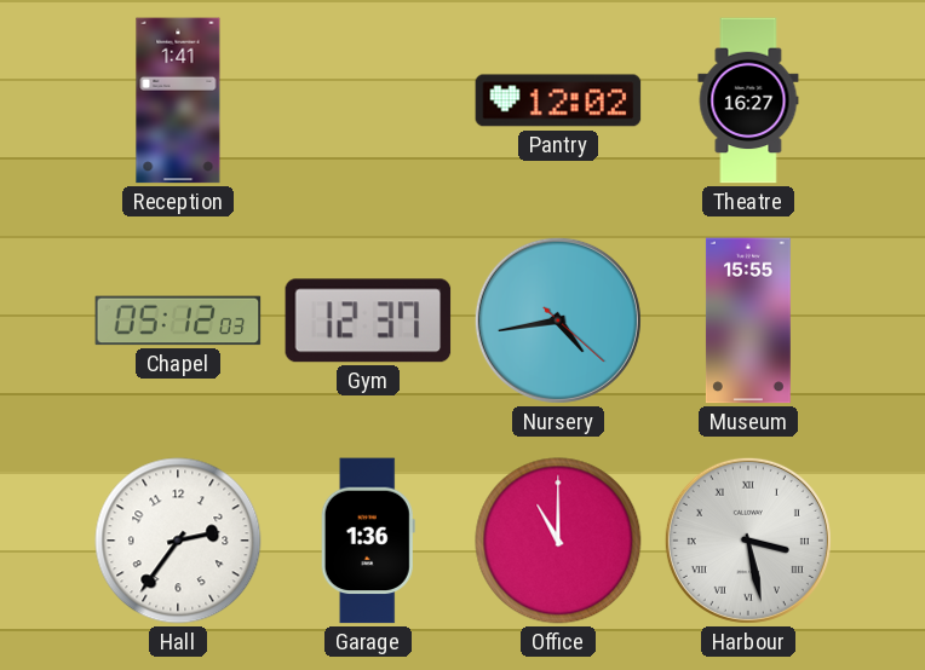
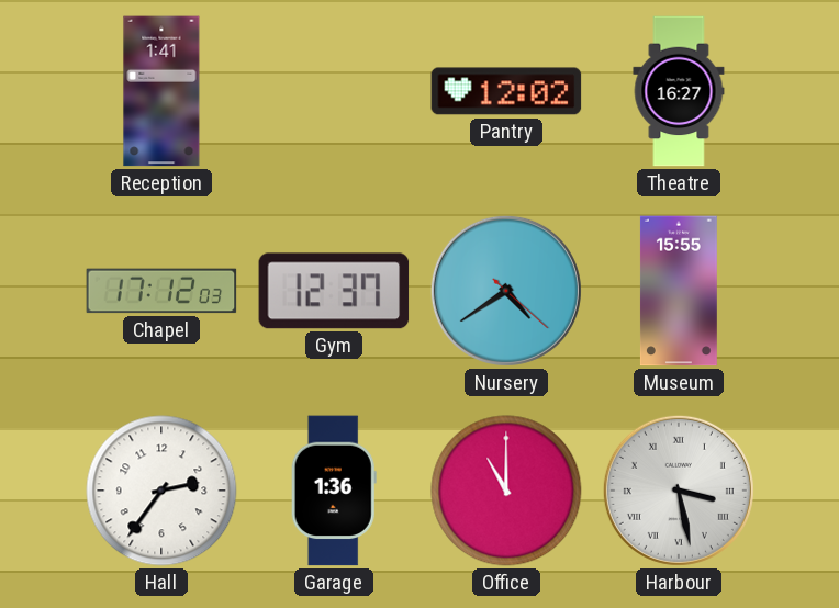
Chapel: 05:12 -> 17:12 (161, 291)
Nursery: 4:43 -> 4:39 (506, 291)
